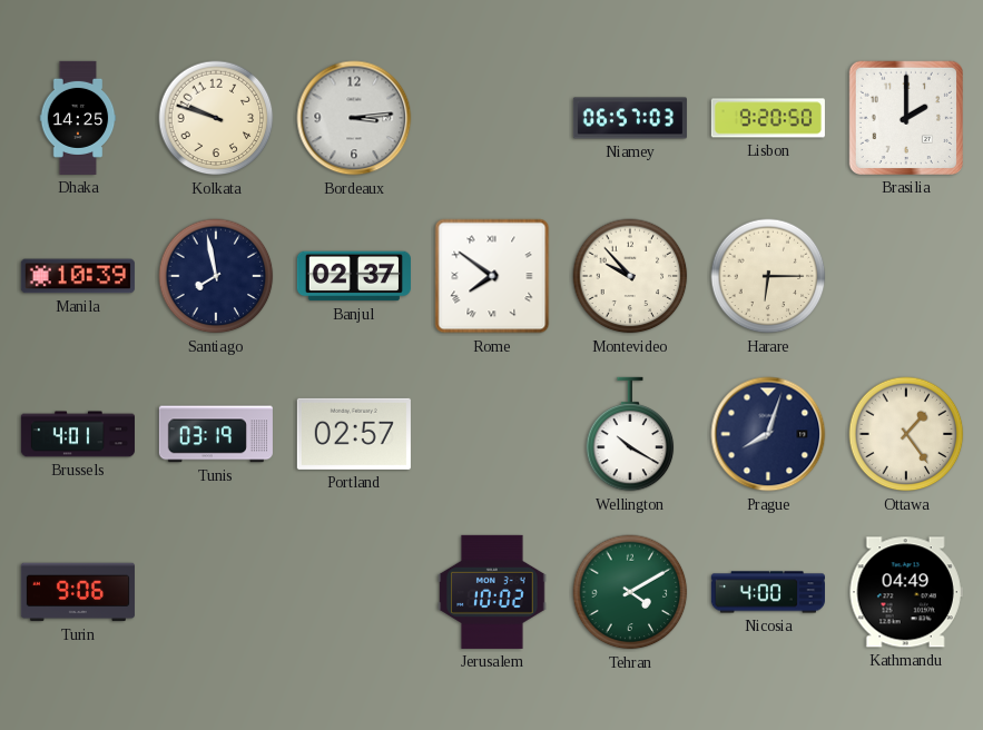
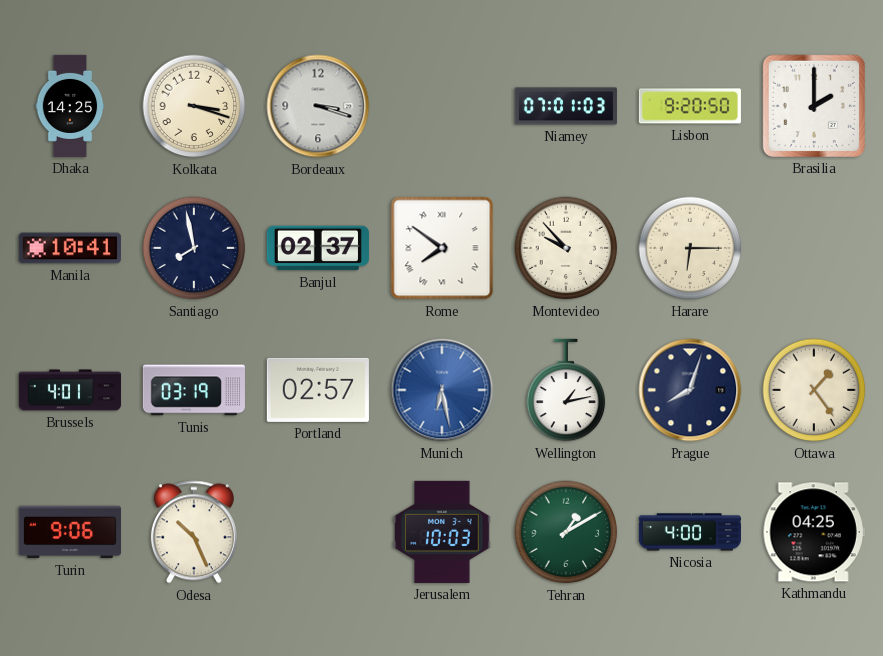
Kolkata: 9:48 -> 3:18 (194, 106)
Bordeaux: 3:14 -> 3:18 (318, 106)
Niamey: 06:57 -> 07:01 (566, 106)
Manila: 10:39 -> 10:41 (70, 248)
Munich: none -> 6:28 (442, 390)
Wellington: 10:20 -> 1:13 (566, 390)
Odesa: none -> 10:26 (194, 532)
Jerusalem: 10:02 -> 10:03 (442, 532)
Tehran: 4:10 -> 1:10 (566, 532)
Kathmandu: 04:49 -> 04:25 (814, 532)
